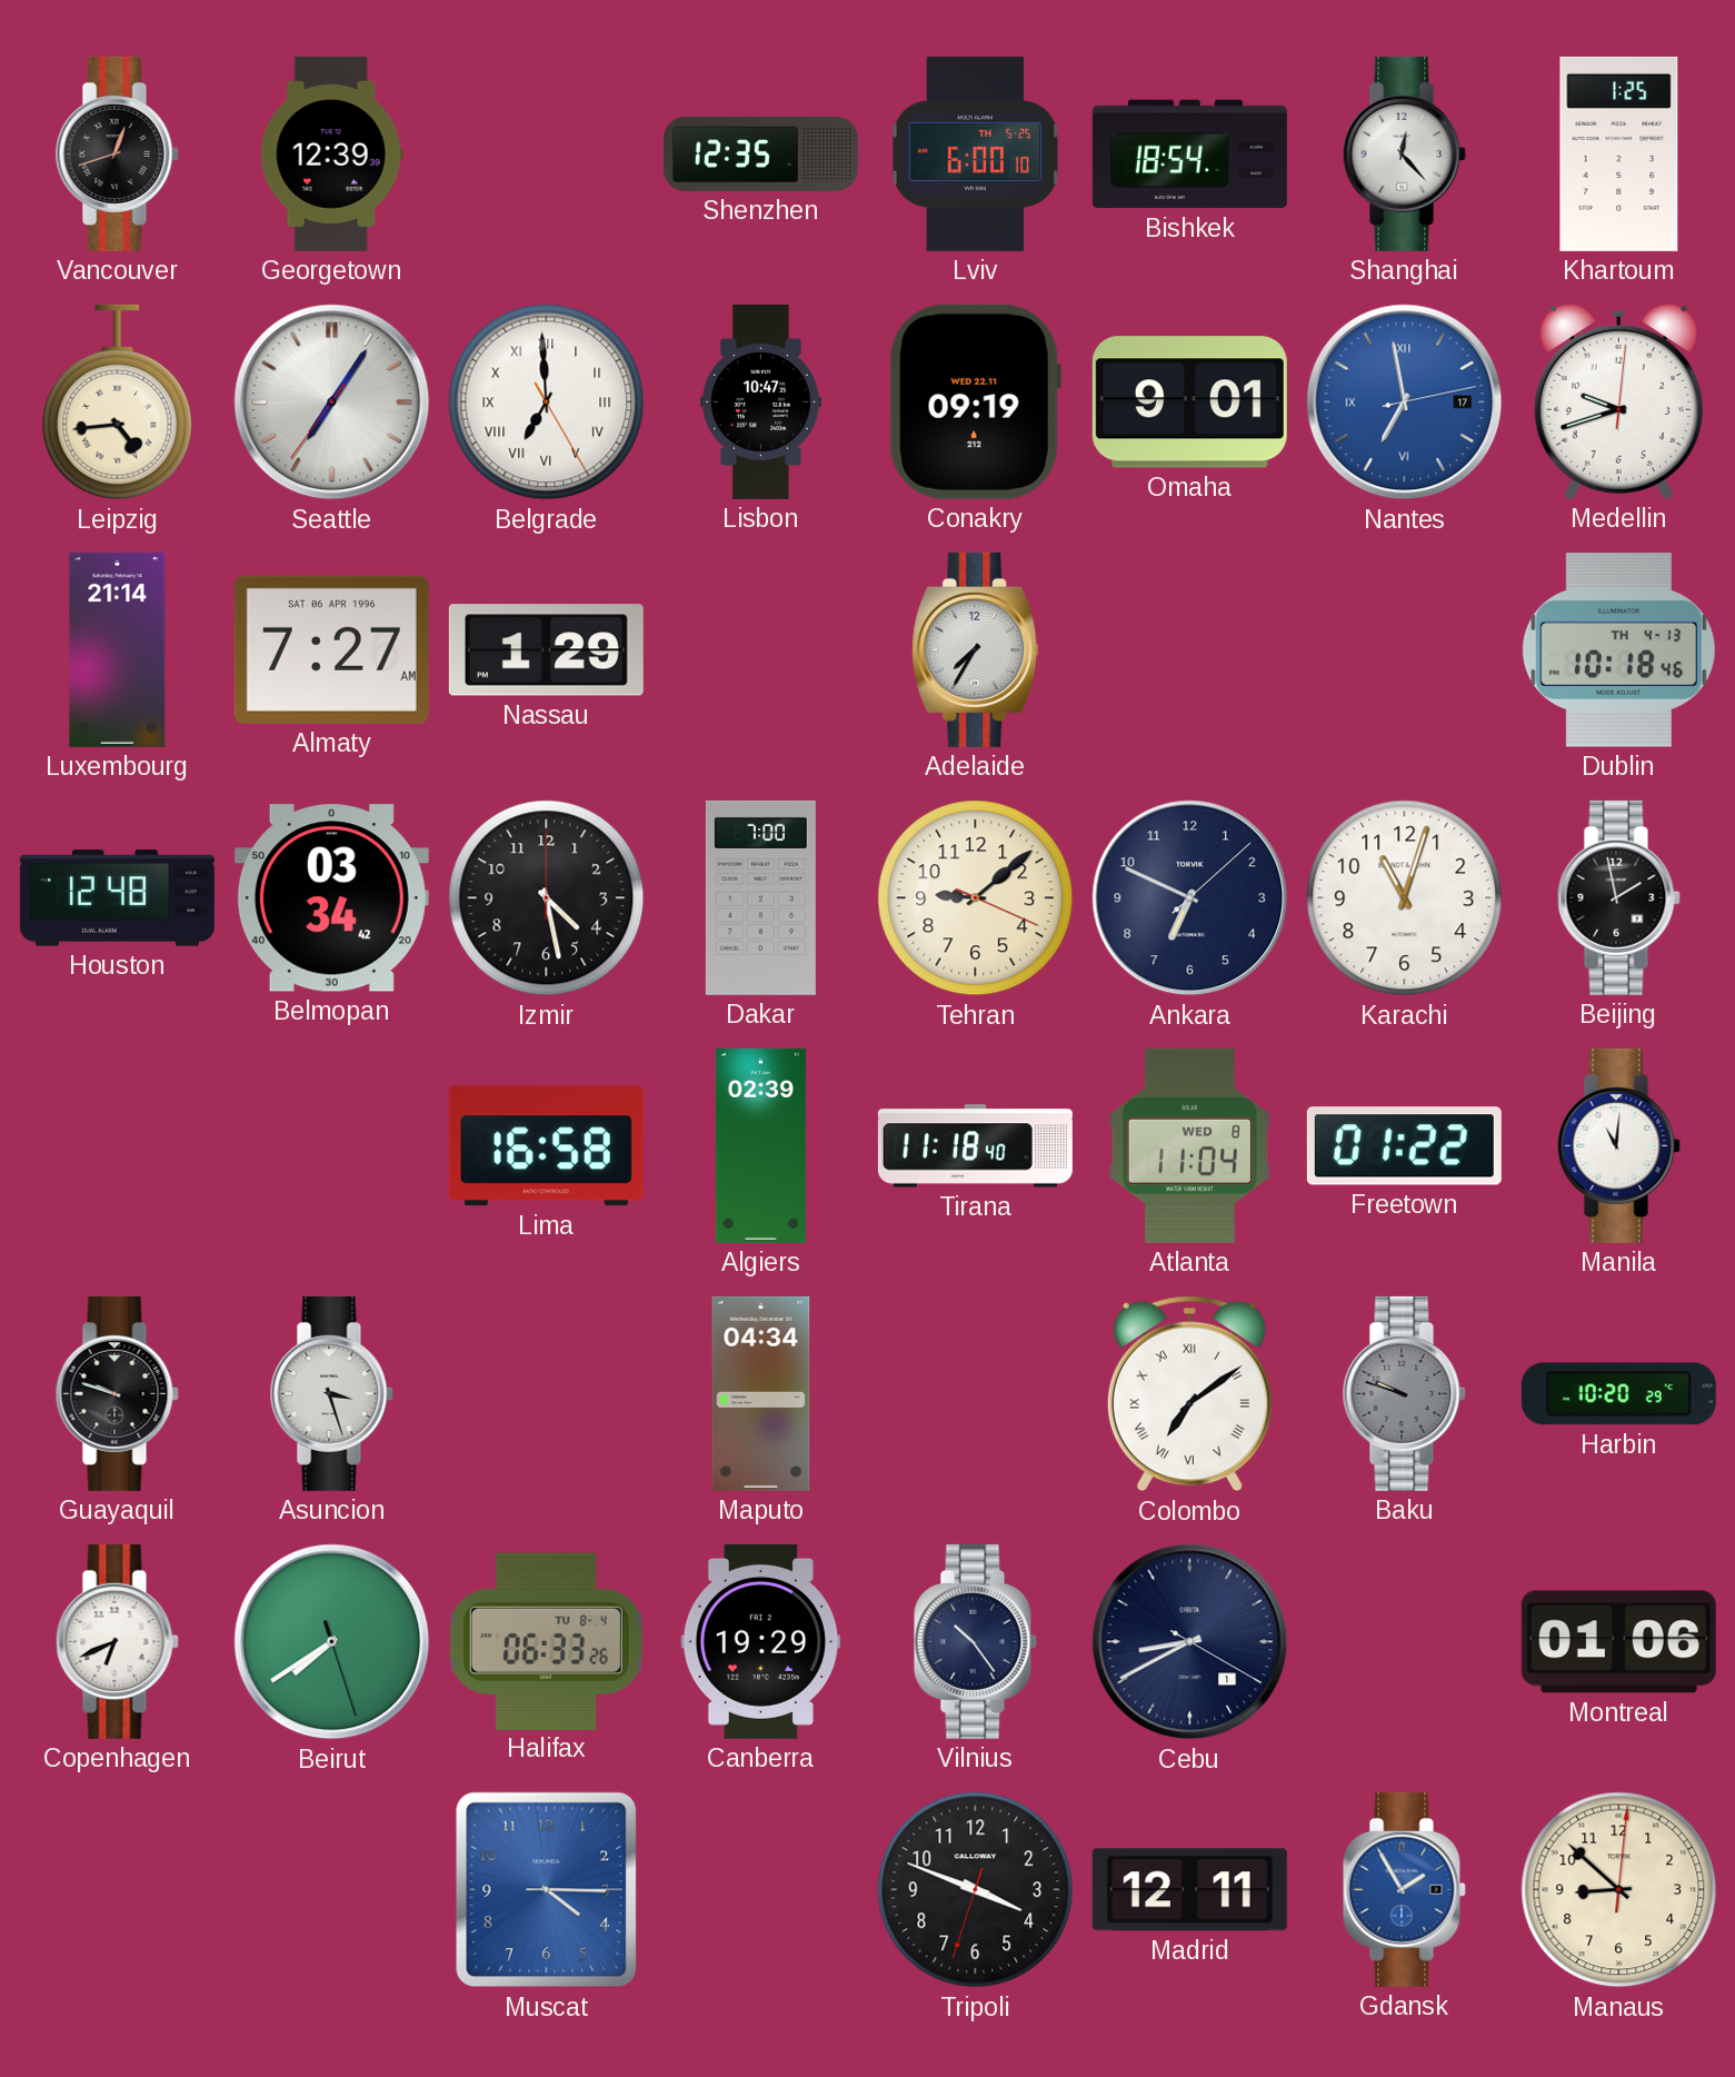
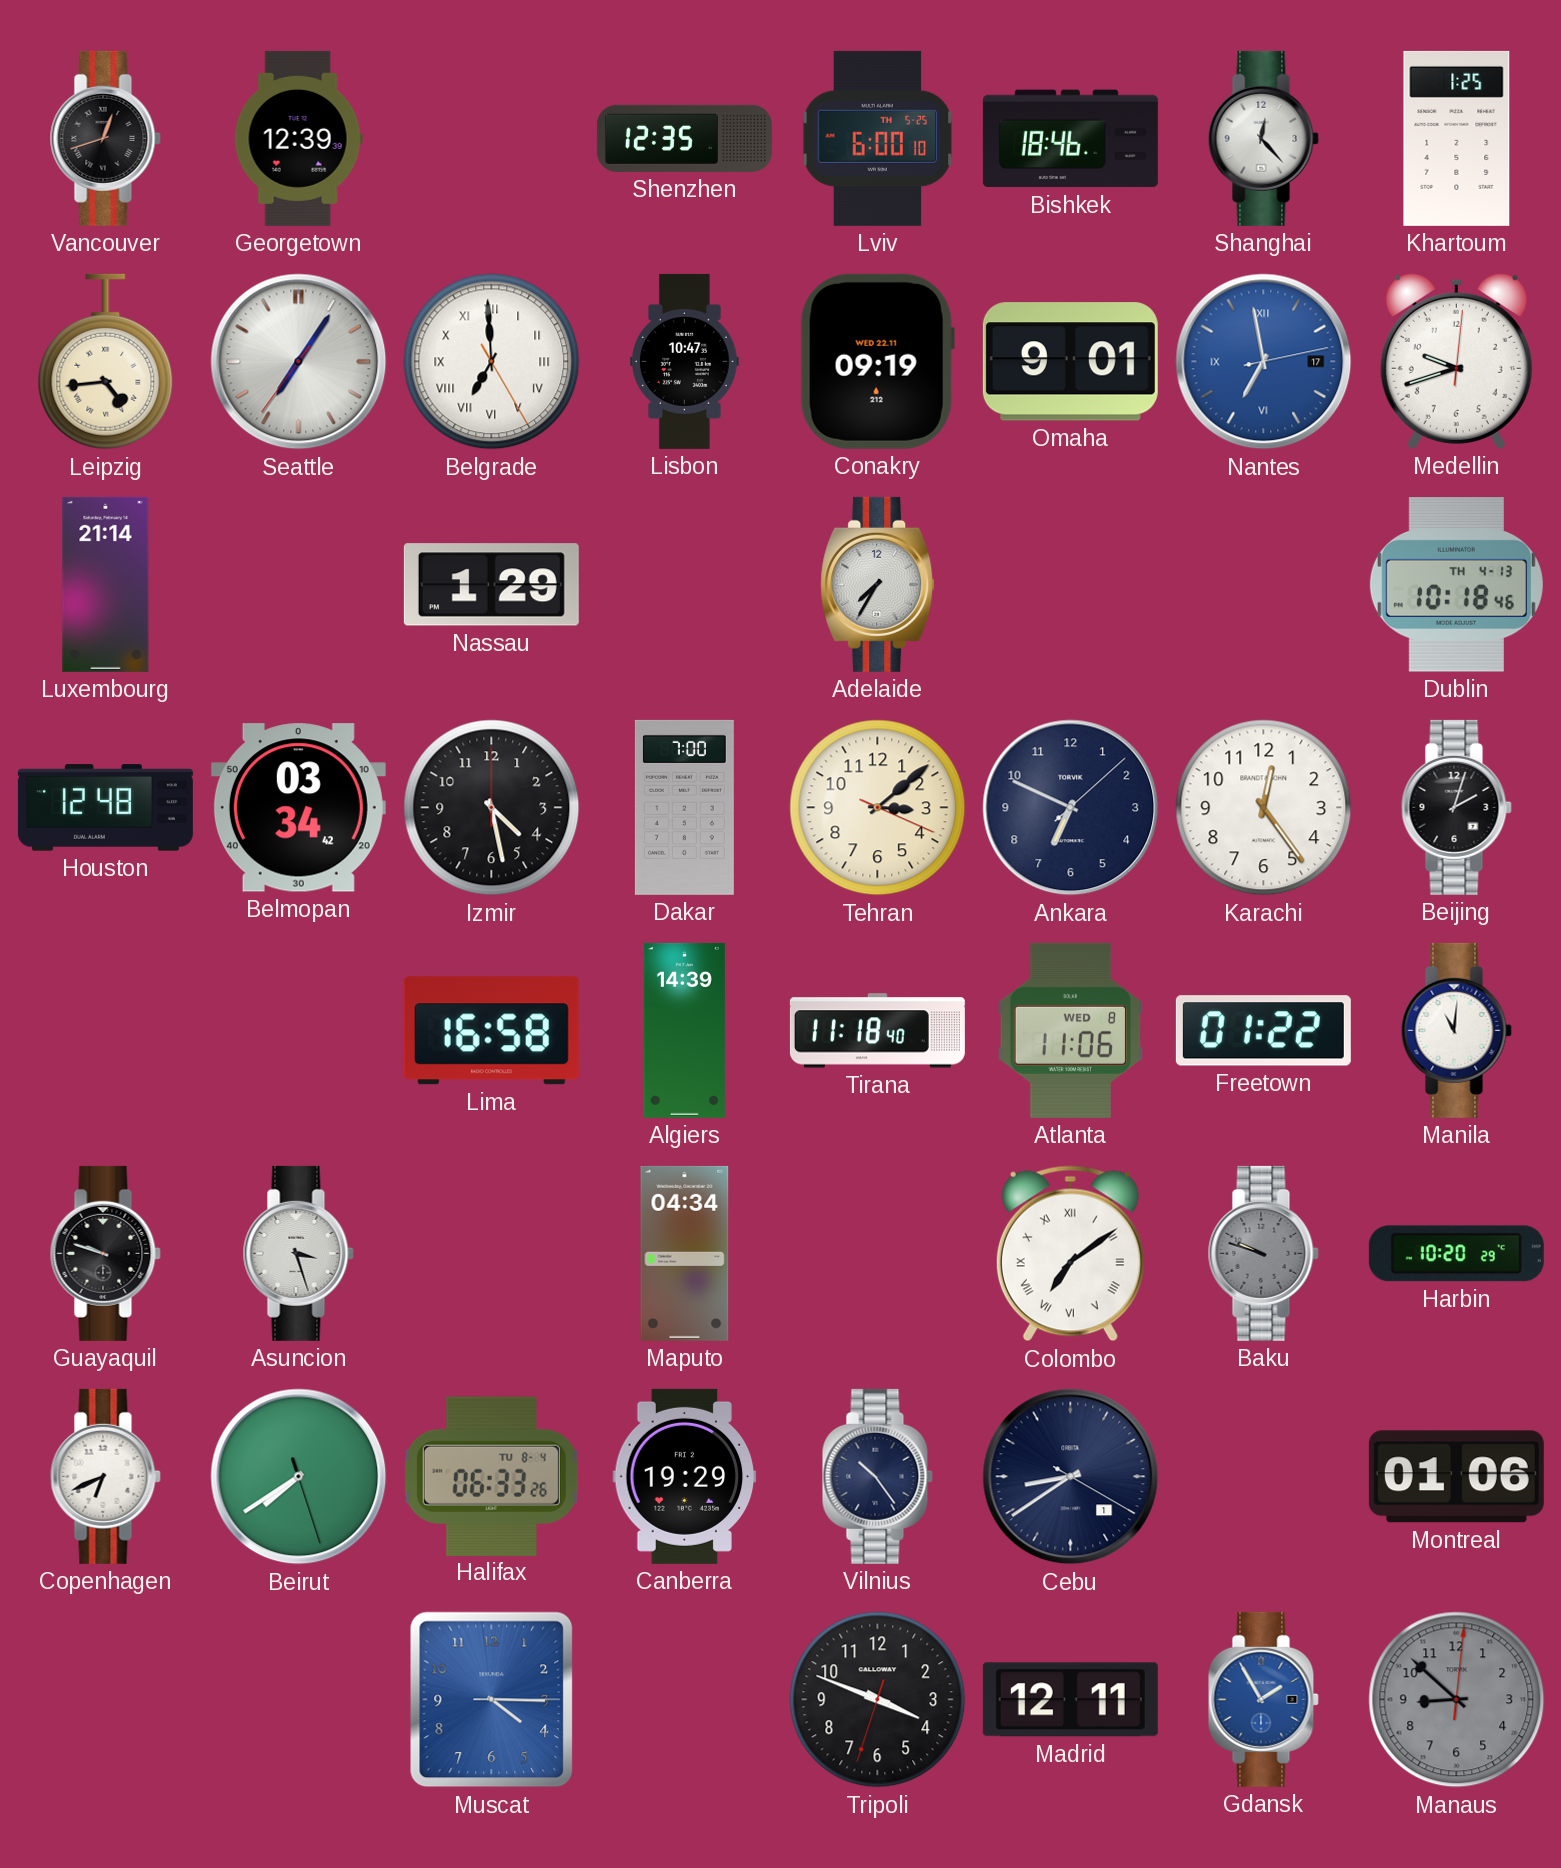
Bishkek: 18:54 -> 18:46 (1070, 139)
Almaty: 7:27 -> none (331, 649)
Tehran: 9:08 -> 3:08 (878, 808)
Karachi: 11:03 -> 12:24 (1264, 808)
Beijing: 1:58 -> 2:03 (1456, 807)
Algiers: 02:39 -> 14:39 (684, 1030)
Atlanta: 11:04 -> 11:06 (1070, 1030)
Cebu: 8:40 -> 8:39 (1071, 1477)
Manaus dial: cream -> grey (1457, 1700)
